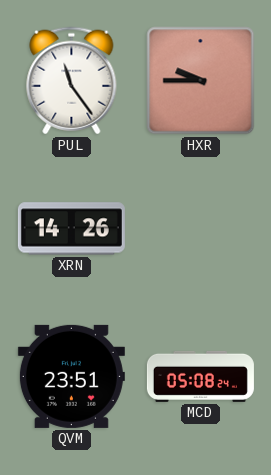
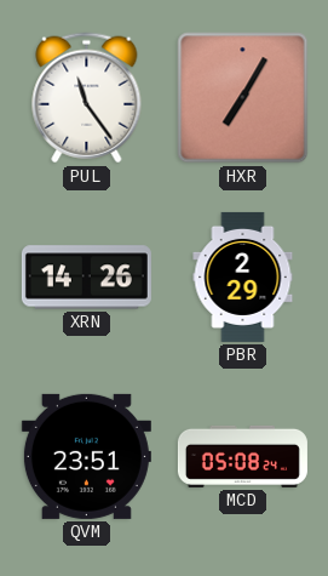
HXR: 9:45 -> 7:05 (243, 98)
PBR: none -> 2:29 (243, 276)
